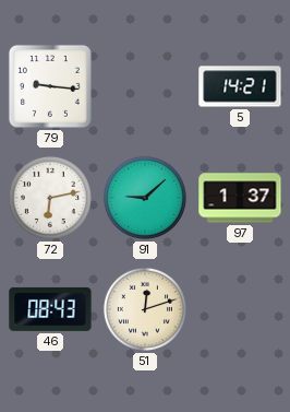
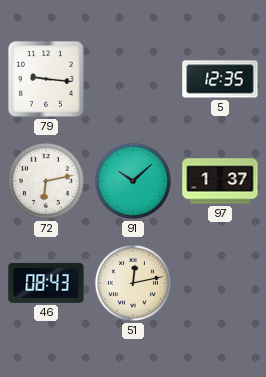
5: 14:21 -> 12:35 (220, 79)
91: 9:08 -> 10:08 (133, 181)
51: 12:12 -> 12:13 (133, 283)
